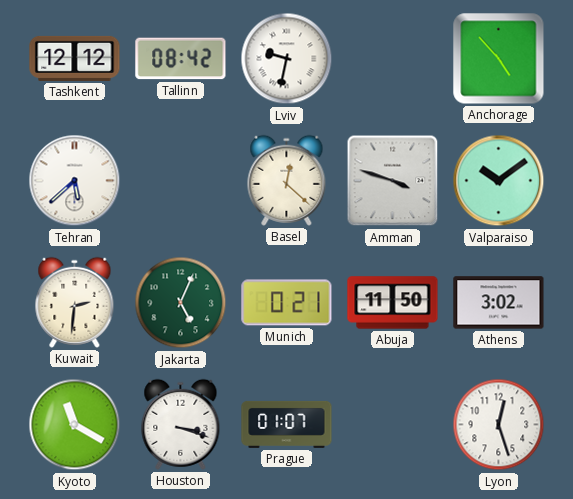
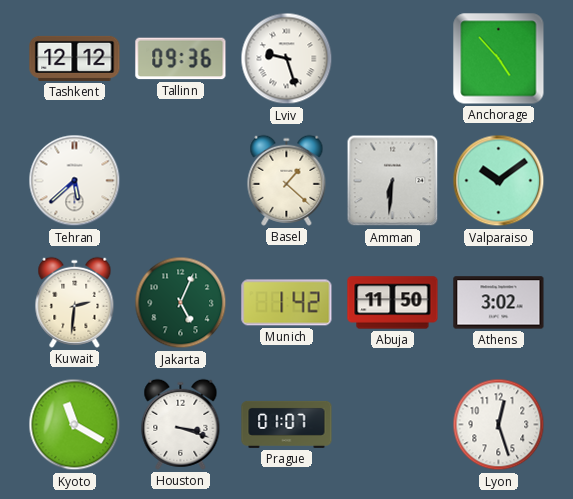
Tallinn: 08:42 -> 09:36 (181, 59)
Lviv: 9:32 -> 9:27 (287, 59)
Basel: 12:22 -> 1:22 (287, 180)
Amman: 3:48 -> 6:31 (393, 181)
Munich: 0:21 -> 1:42 (287, 303)
